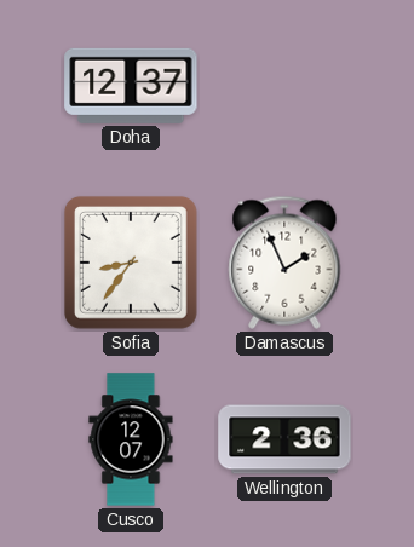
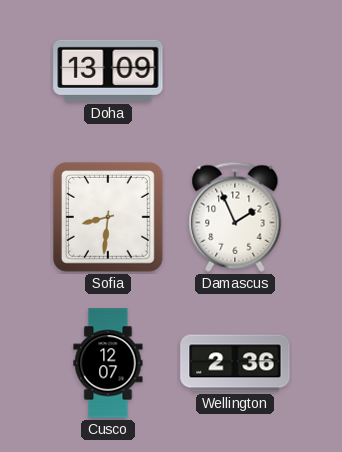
Doha: 12:37 -> 13:09 (108, 71)
Sofia: 8:36 -> 8:31 (108, 217)
